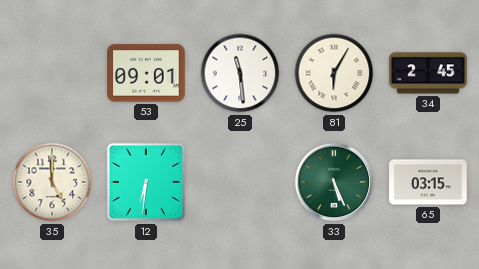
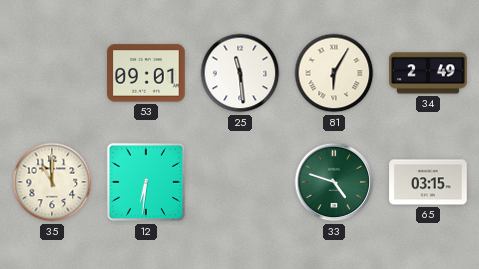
34: 2:45 -> 2:49 (428, 73)
35: 5:00 -> 11:00 (52, 182)
33: 5:26 -> 4:48 (334, 182)
